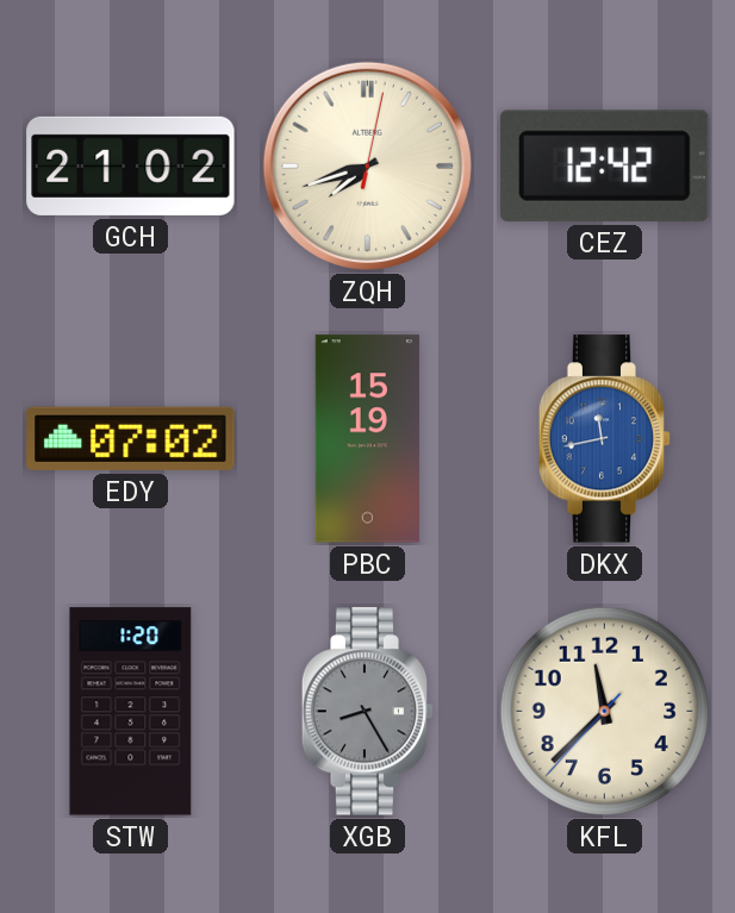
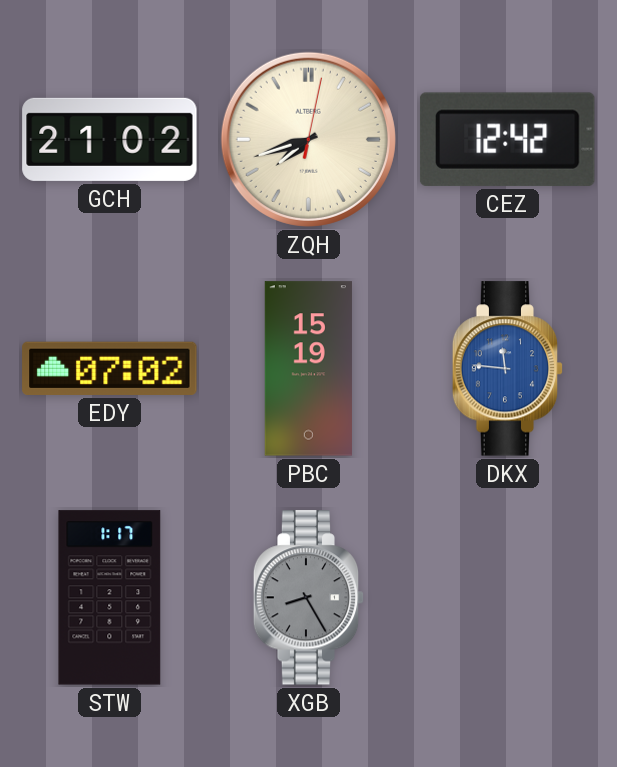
DKX: 11:43 -> 11:46 (508, 369)
STW: 1:20 -> 1:17 (110, 598)
KFL: 11:37 -> none (604, 711)
